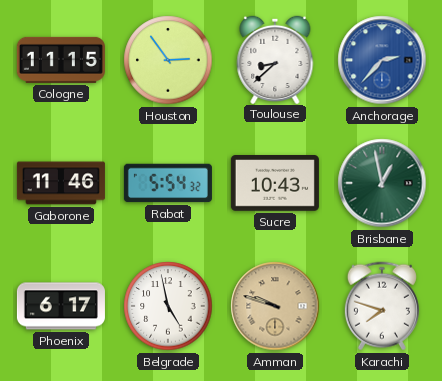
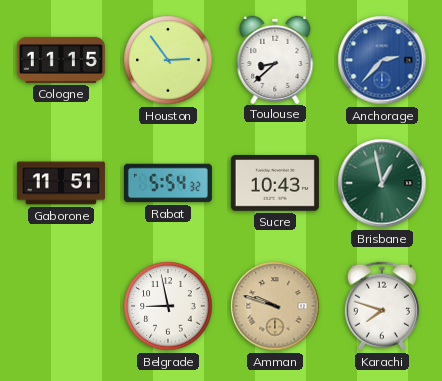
Gaborone: 11:46 -> 11:51 (61, 183)
Phoenix: 6:17 -> none (61, 306)
Belgrade: 4:58 -> 8:58 (168, 306)
